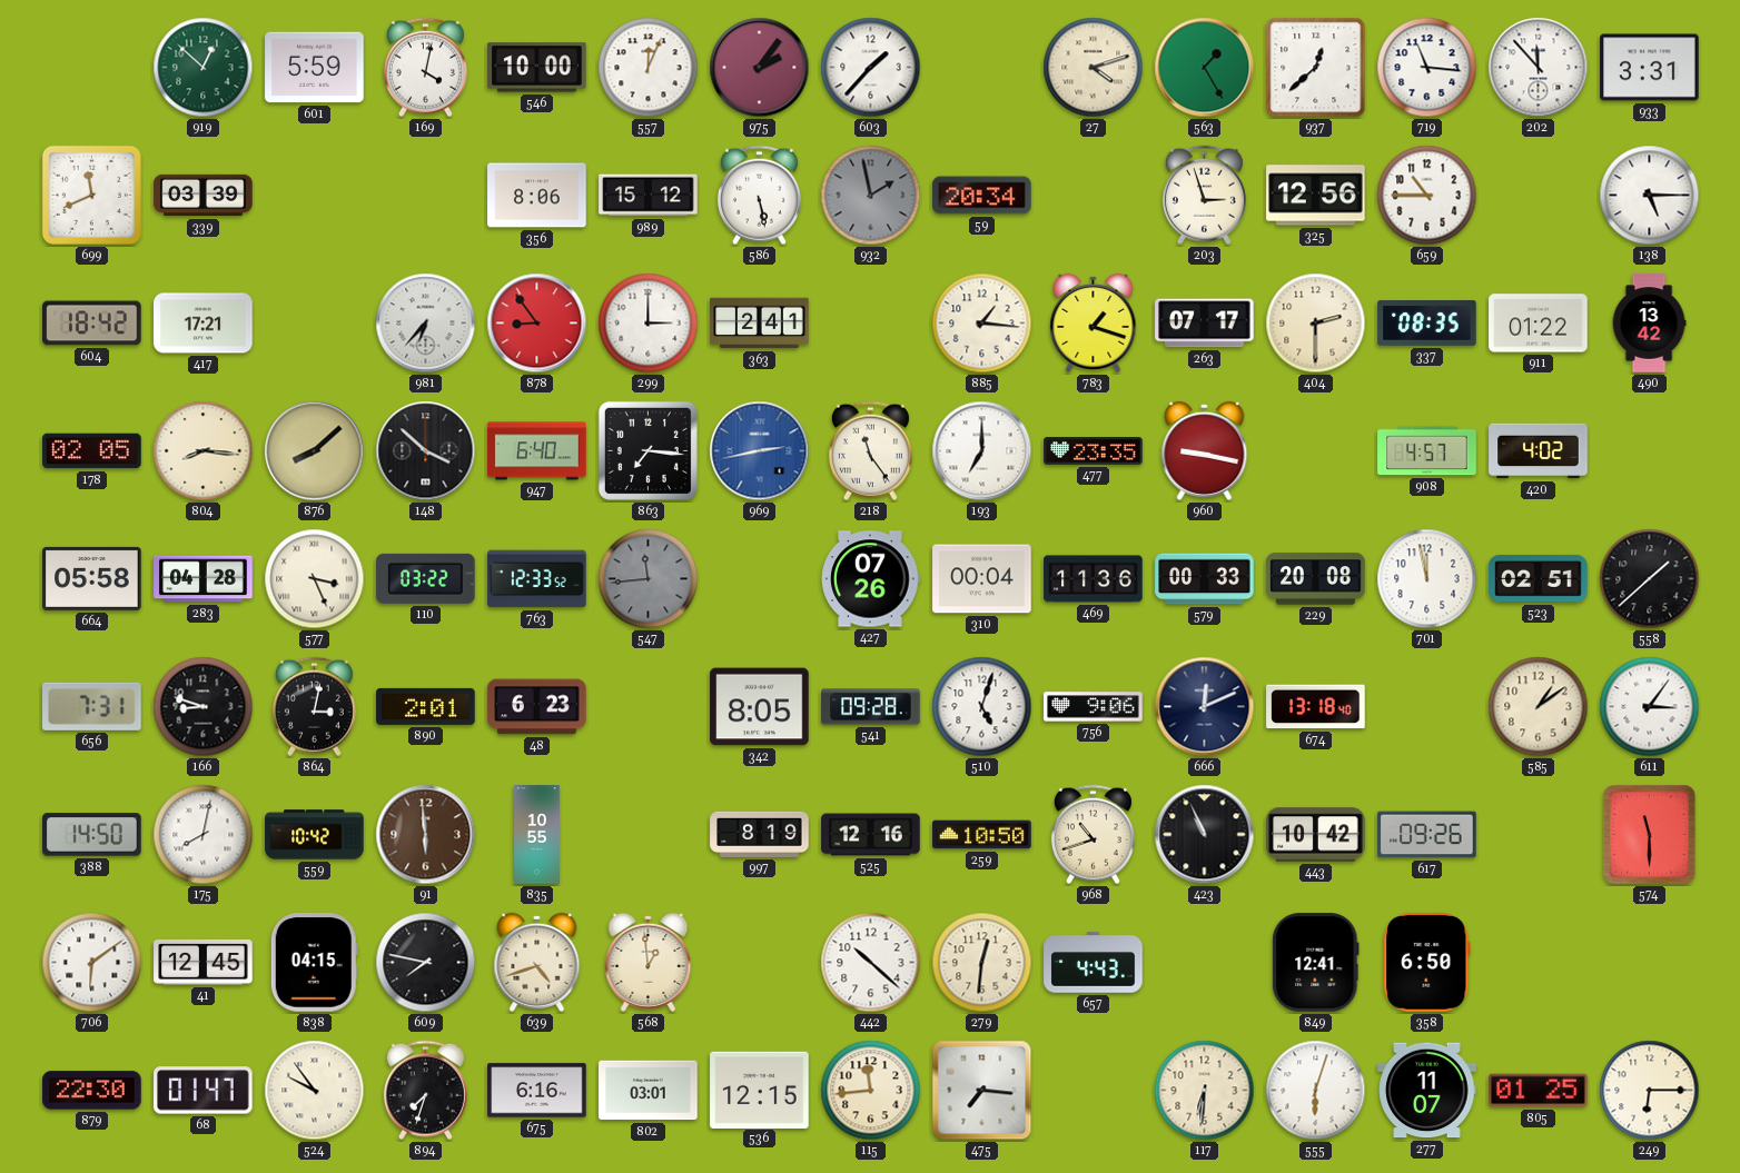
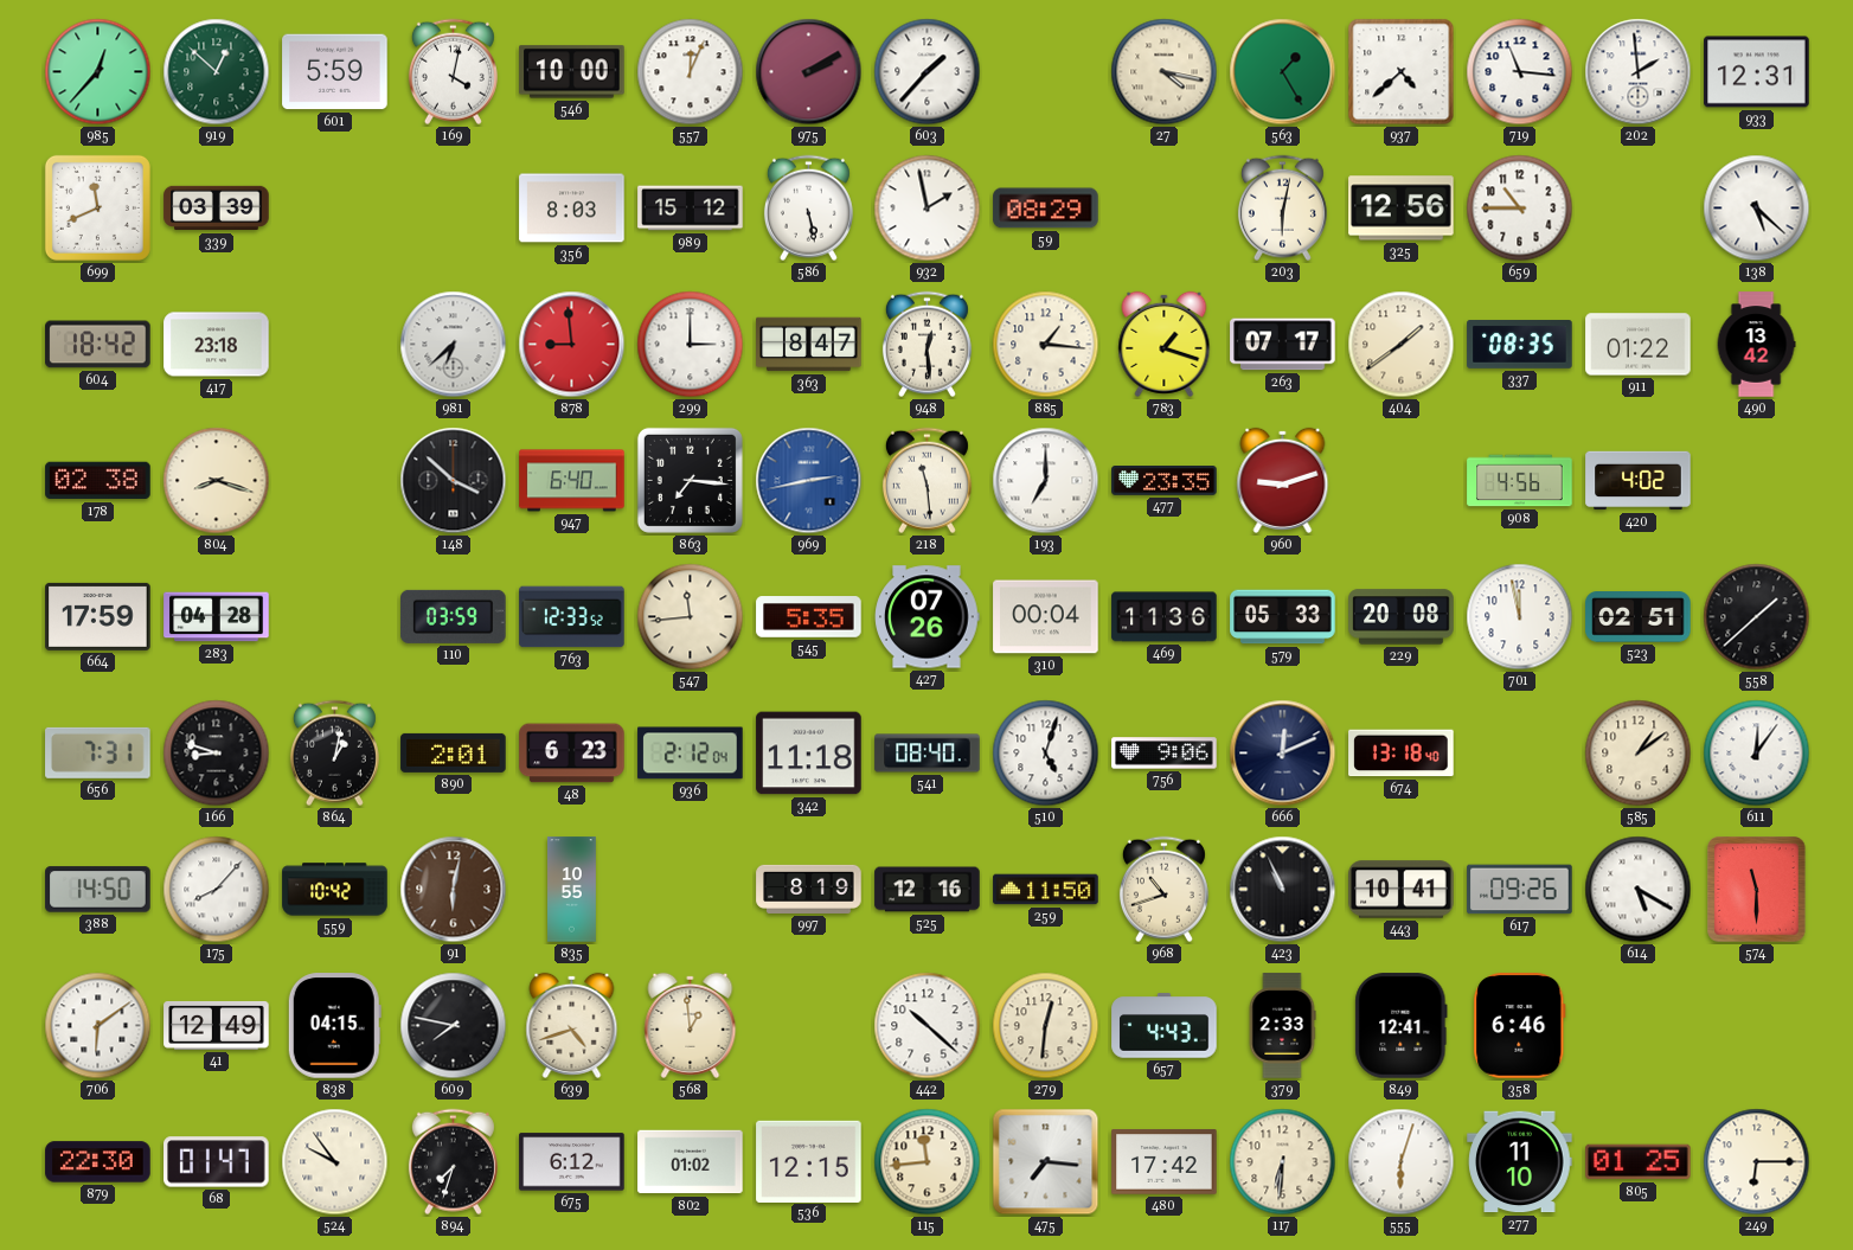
985: none -> 12:37 (98, 72)
975: 2:06 -> 2:10 (809, 72)
27: 4:12 -> 4:17 (1165, 72)
937: 12:38 -> 4:38 (1402, 72)
202: 11:53 -> 1:59 (1639, 72)
933: 3:31 -> 12:31 (1757, 72)
356: 8:06 -> 8:03 (572, 209)
932 dial: grey -> white (928, 209)
59: 20:34 -> 08:29 (1046, 209)
203: 2:57 -> 6:02 (1282, 209)
138: 5:15 -> 5:22 (1757, 209)
417: 17:21 -> 23:18 (217, 345)
981: 6:37 -> 6:38 (454, 345)
878: 8:54 -> 8:59 (572, 345)
363: 2:41 -> 8:47 (809, 345)
948: none -> 12:29 (926, 345)
404: 2:30 -> 1:39 (1402, 345)
178: 02:05 -> 02:38 (98, 481)
804: 8:16 -> 8:18 (217, 481)
876: 8:08 -> none (315, 451)
218: 11:24 -> 11:29 (926, 481)
960: 9:17 -> 9:12 (1283, 480)
908: 4:57 -> 4:56 (1520, 481)
664: 05:58 -> 17:59 (98, 616)
577: 3:26 -> none (315, 579)
110: 03:22 -> 03:59 (454, 616)
547 dial: grey -> cream (691, 617)
545: none -> 5:35 (809, 617)
579: 00:33 -> 05:33 (1283, 617)
864: 3:02 -> 1:02 (334, 754)
936: none -> 2:12 (691, 754)
342: 8:05 -> 11:18 (809, 754)
541: 09:28 -> 08:40 (928, 754)
611: 3:06 -> 12:06 (1757, 754)
175: 8:02 -> 8:07 (217, 890)
91: 5:59 -> 6:02 (454, 890)
259: 10:50 -> 11:50 (1046, 890)
443: 10:42 -> 10:41 (1402, 890)
614: none -> 5:20 (1639, 890)
41: 12:45 -> 12:49 (217, 1025)
379: none -> 2:33 (1282, 1026)
358: 6:50 -> 6:46 (1520, 1026)
675: 6:16 -> 6:12 (572, 1162)
802: 03:01 -> 01:02 (691, 1162)
480: none -> 17:42 (1165, 1162)
277: 11:07 -> 11:10 (1520, 1162)
